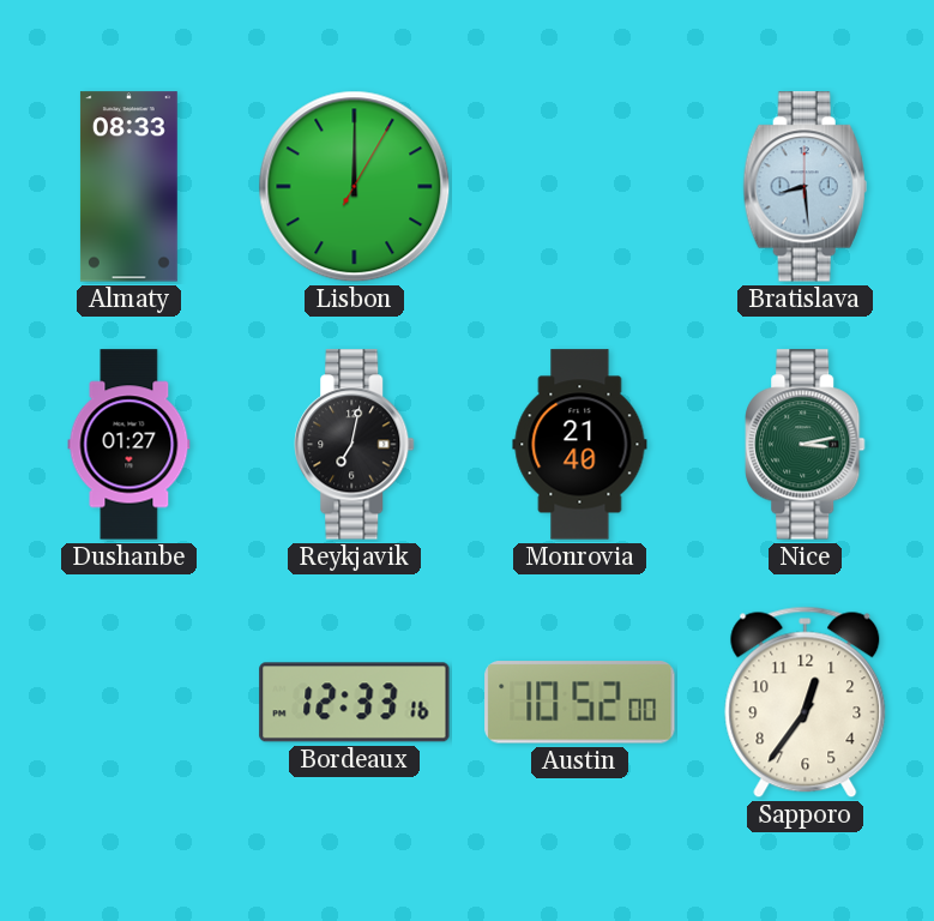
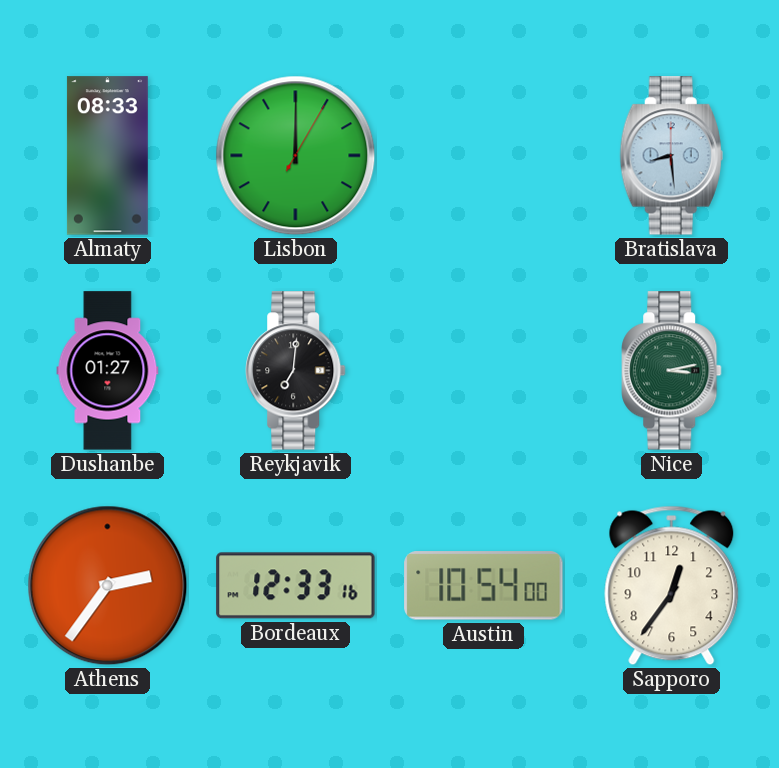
Reykjavik: 7:02 -> 7:01 (296, 371)
Monrovia: 21:40 -> none (580, 445)
Athens: none -> 2:36 (108, 586)
Austin: 10:52 -> 10:54 (484, 586)
